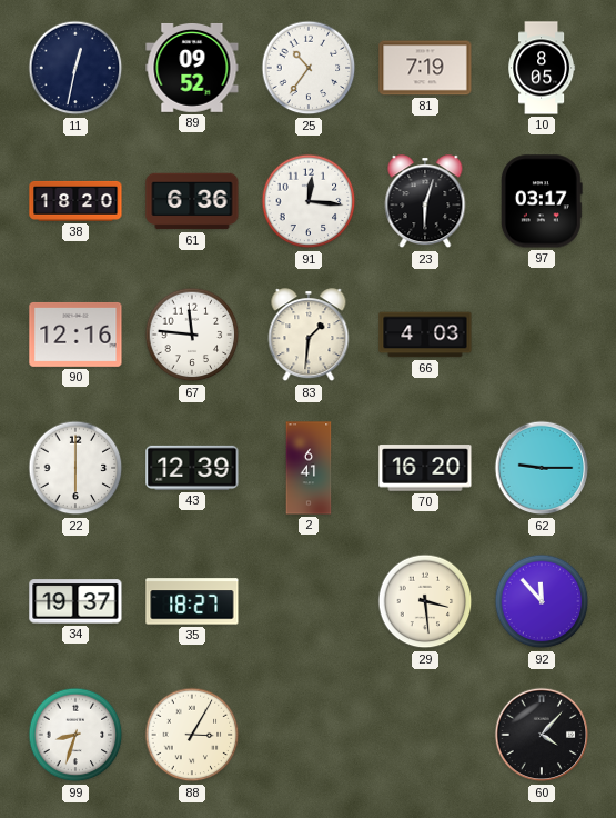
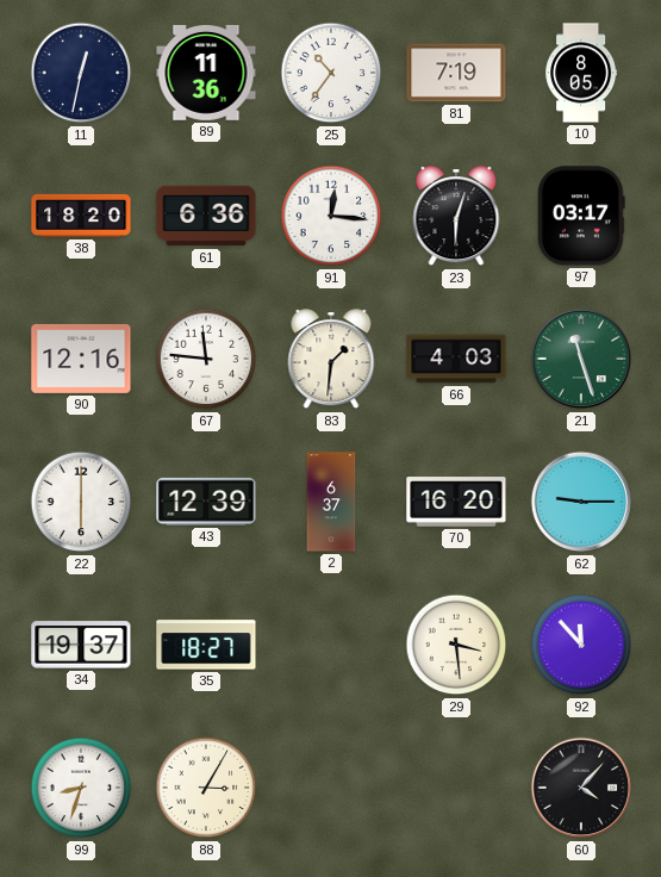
89: 09:52 -> 11:36 (206, 73)
21: none -> 11:27 (581, 359)
2: 6:41 -> 6:37 (331, 502)
